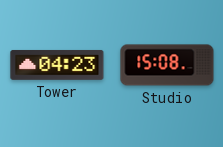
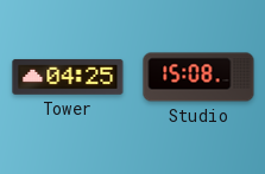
Tower: 04:23 -> 04:25 (68, 77)
